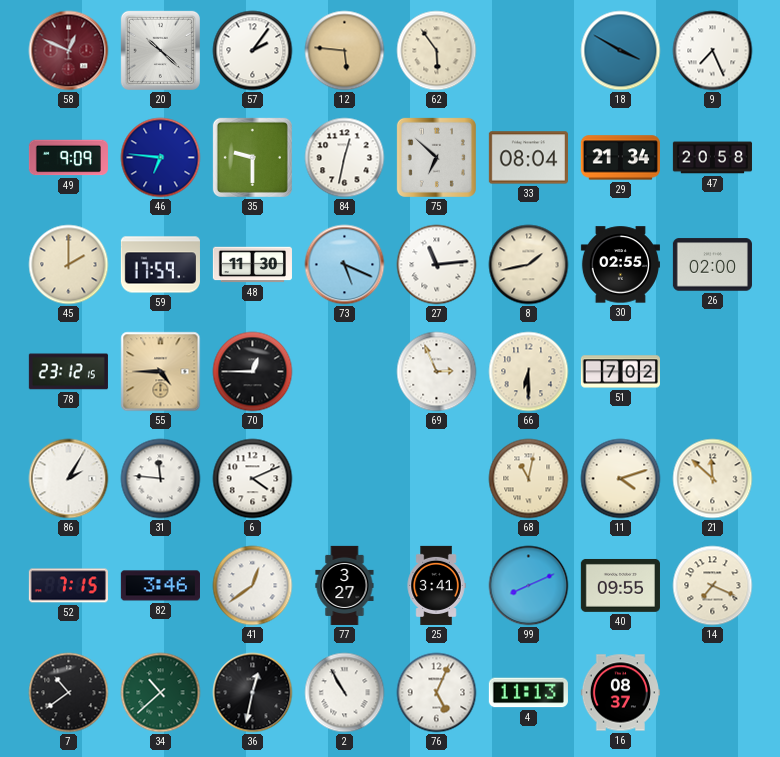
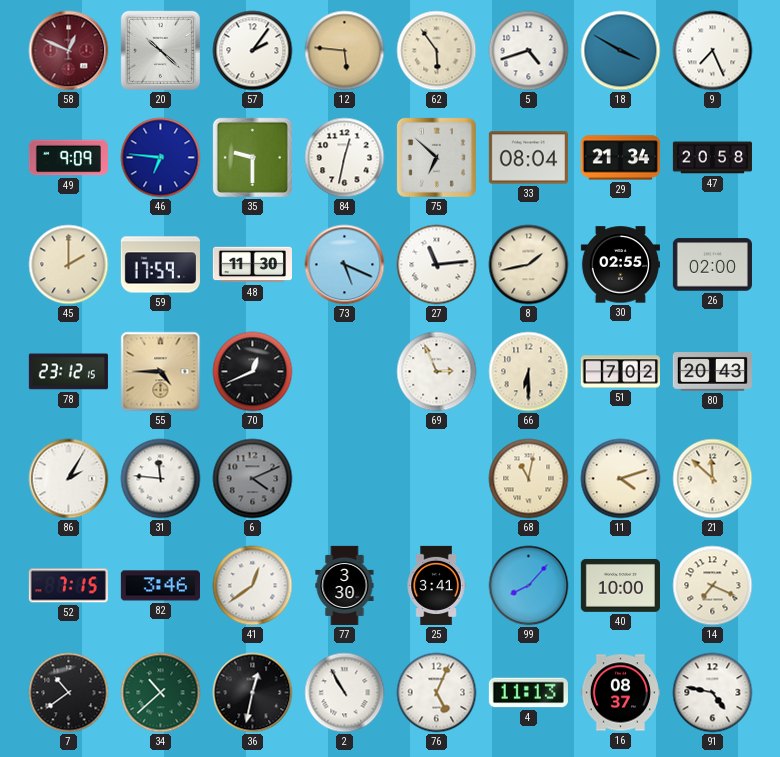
5: none -> 4:42 (529, 51)
70: 12:45 -> 12:41 (253, 372)
80: none -> 20:43 (712, 372)
6 dial: white -> grey (253, 479)
77: 3:27 -> 3:30 (345, 585)
99: 8:11 -> 8:07 (529, 586)
40: 09:55 -> 10:00 (620, 586)
91: none -> 4:47 (713, 693)
